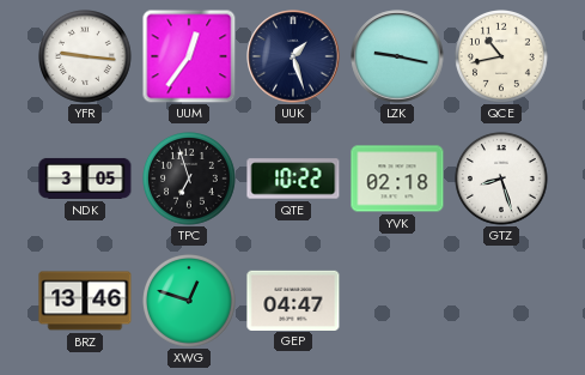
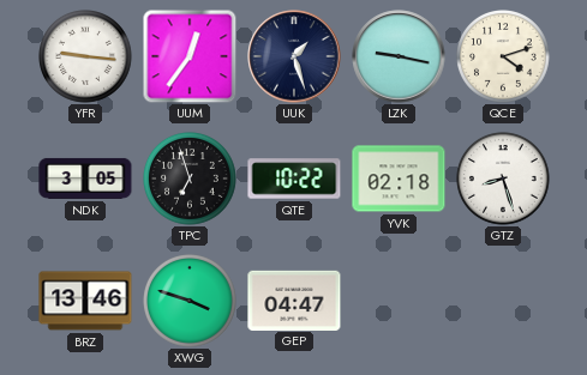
QCE: 10:43 -> 4:12 (504, 58)
XWG: 12:48 -> 3:48 (191, 302)
